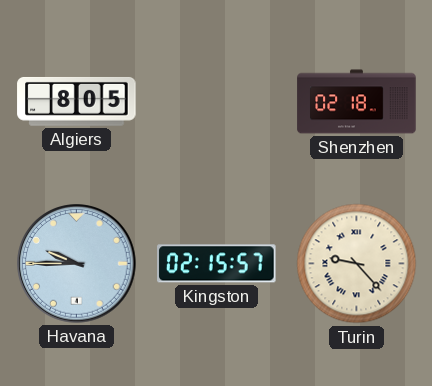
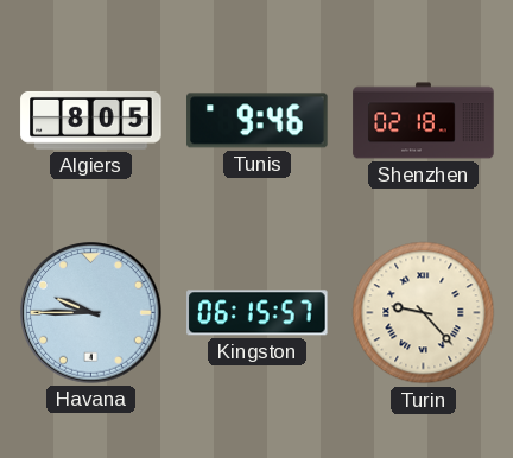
Tunis: none -> 9:46 (258, 121)
Kingston: 02:15 -> 06:15 (258, 313)
